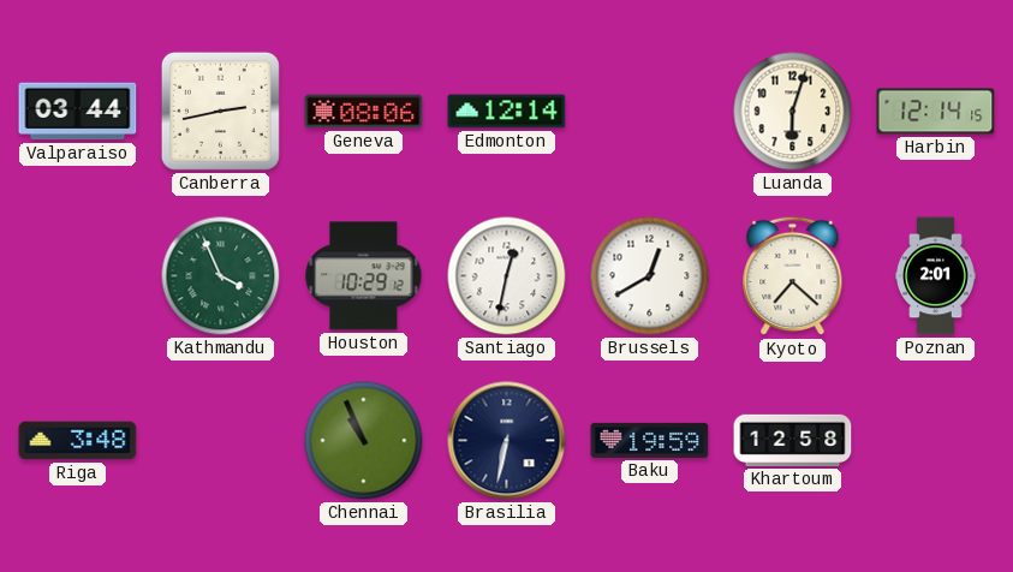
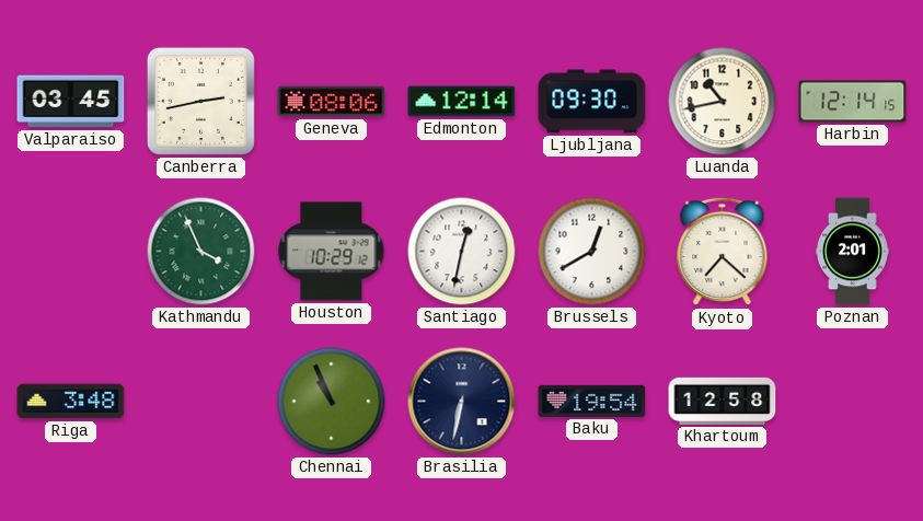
Valparaiso: 03:44 -> 03:45 (71, 102)
Ljubljana: none -> 09:30 (592, 102)
Luanda: 6:03 -> 10:43 (723, 102)
Baku: 19:59 -> 19:54 (592, 401)
